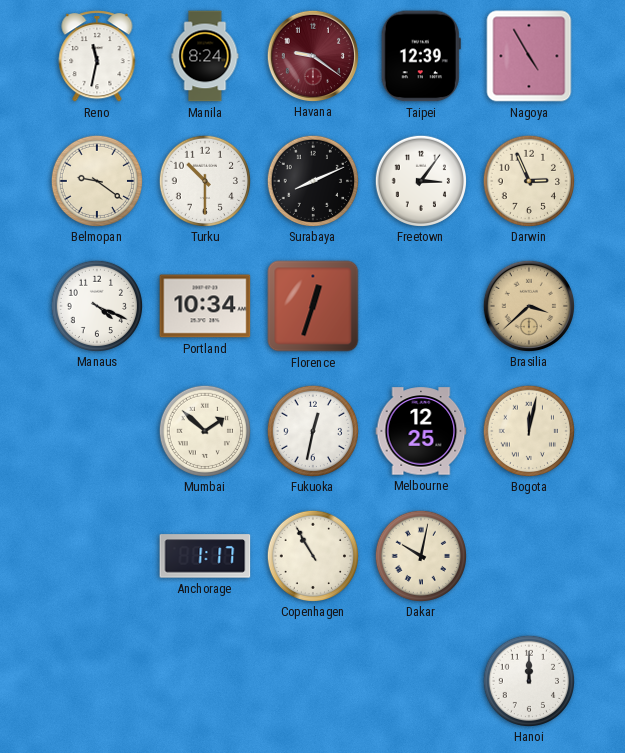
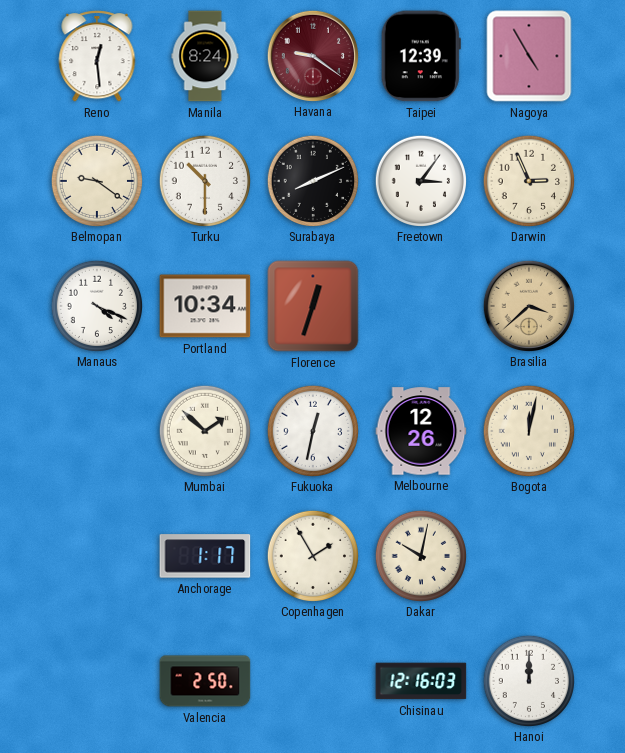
Reno: 11:32 -> 12:29 (97, 57)
Melbourne: 12:25 -> 12:26 (421, 431)
Copenhagen: 10:55 -> 1:55 (312, 555)
Valencia: none -> 2:50 (205, 681)
Chisinau: none -> 12:16 (421, 681)
